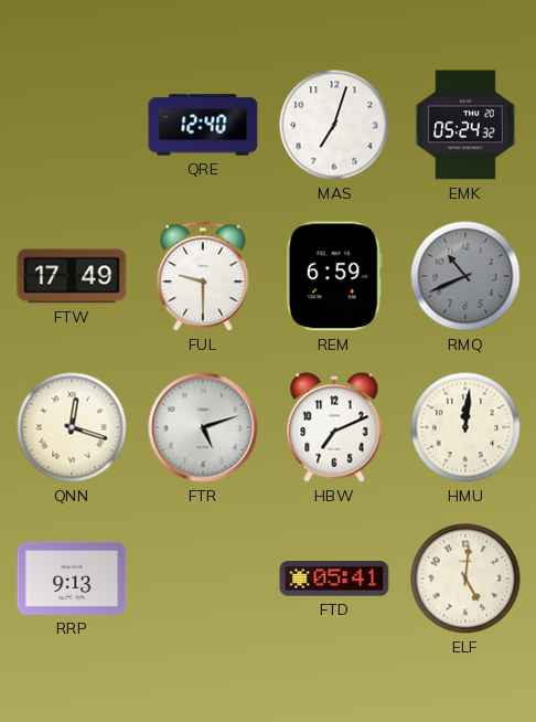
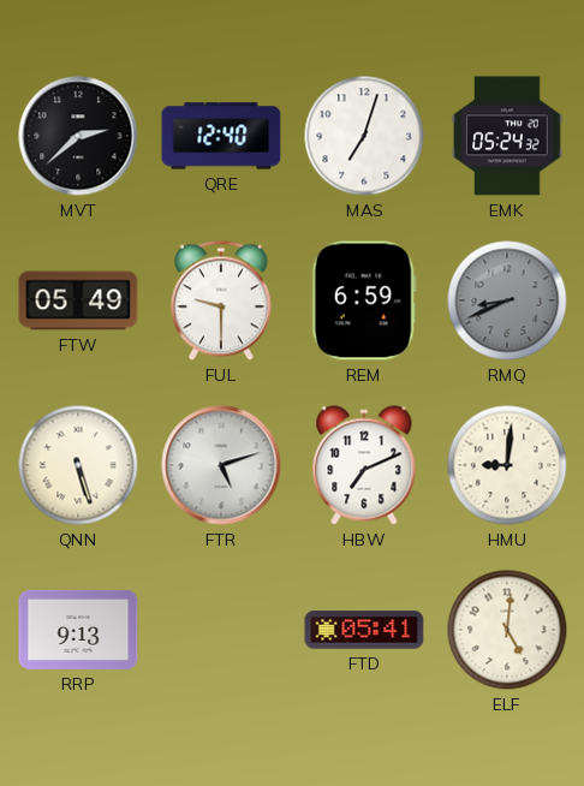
MVT: none -> 2:38 (78, 136)
FTW: 17:49 -> 05:49 (78, 300)
RMQ: 10:41 -> 8:41 (507, 300)
QNN: 12:18 -> 5:27 (78, 465)
HMU: 12:01 -> 9:01 (507, 465)
